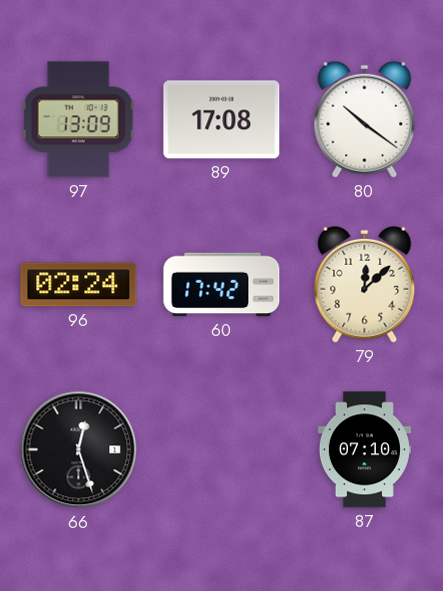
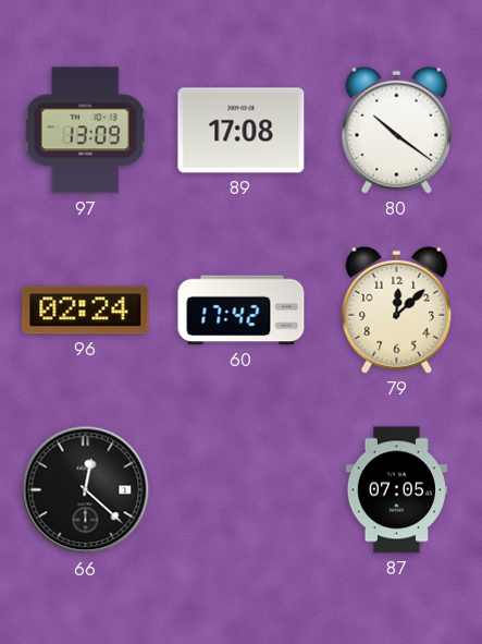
66: 12:27 -> 12:22 (86, 490)
87: 07:10 -> 07:05 (396, 490)
